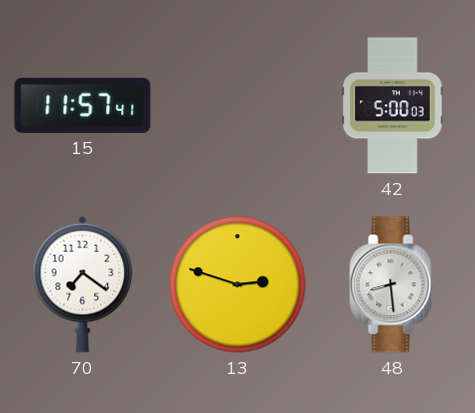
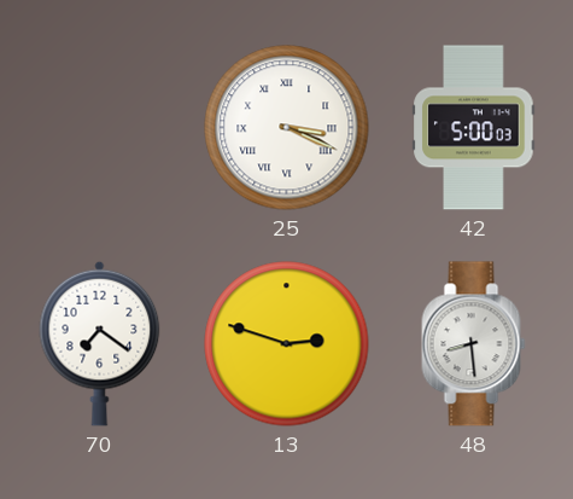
15: 11:57 -> none (83, 105)
25: none -> 3:19 (287, 128)
